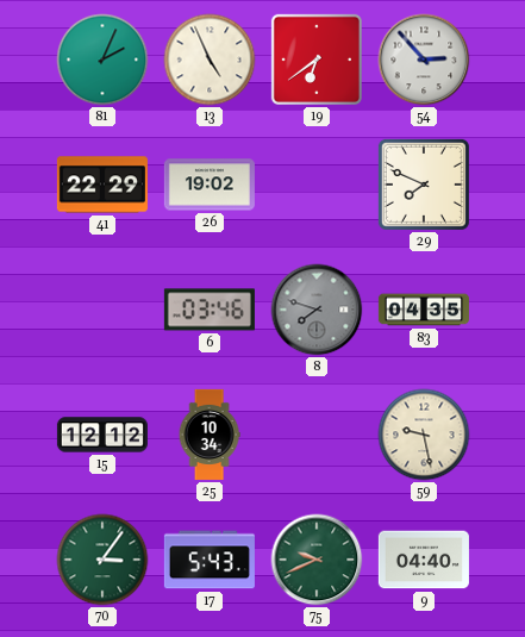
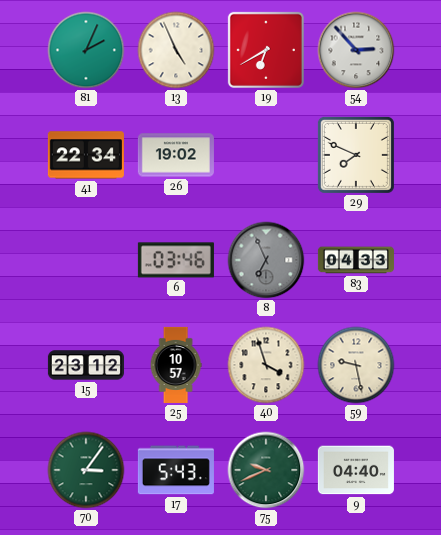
19: 6:39 -> 6:40 (266, 50)
41: 22:29 -> 22:34 (86, 155)
8: 7:48 -> 6:56 (266, 260)
83: 04:35 -> 04:33 (356, 260)
15: 12:12 -> 23:12 (86, 365)
25: 10:34 -> 10:57 (176, 365)
40: none -> 3:57 (266, 365)
